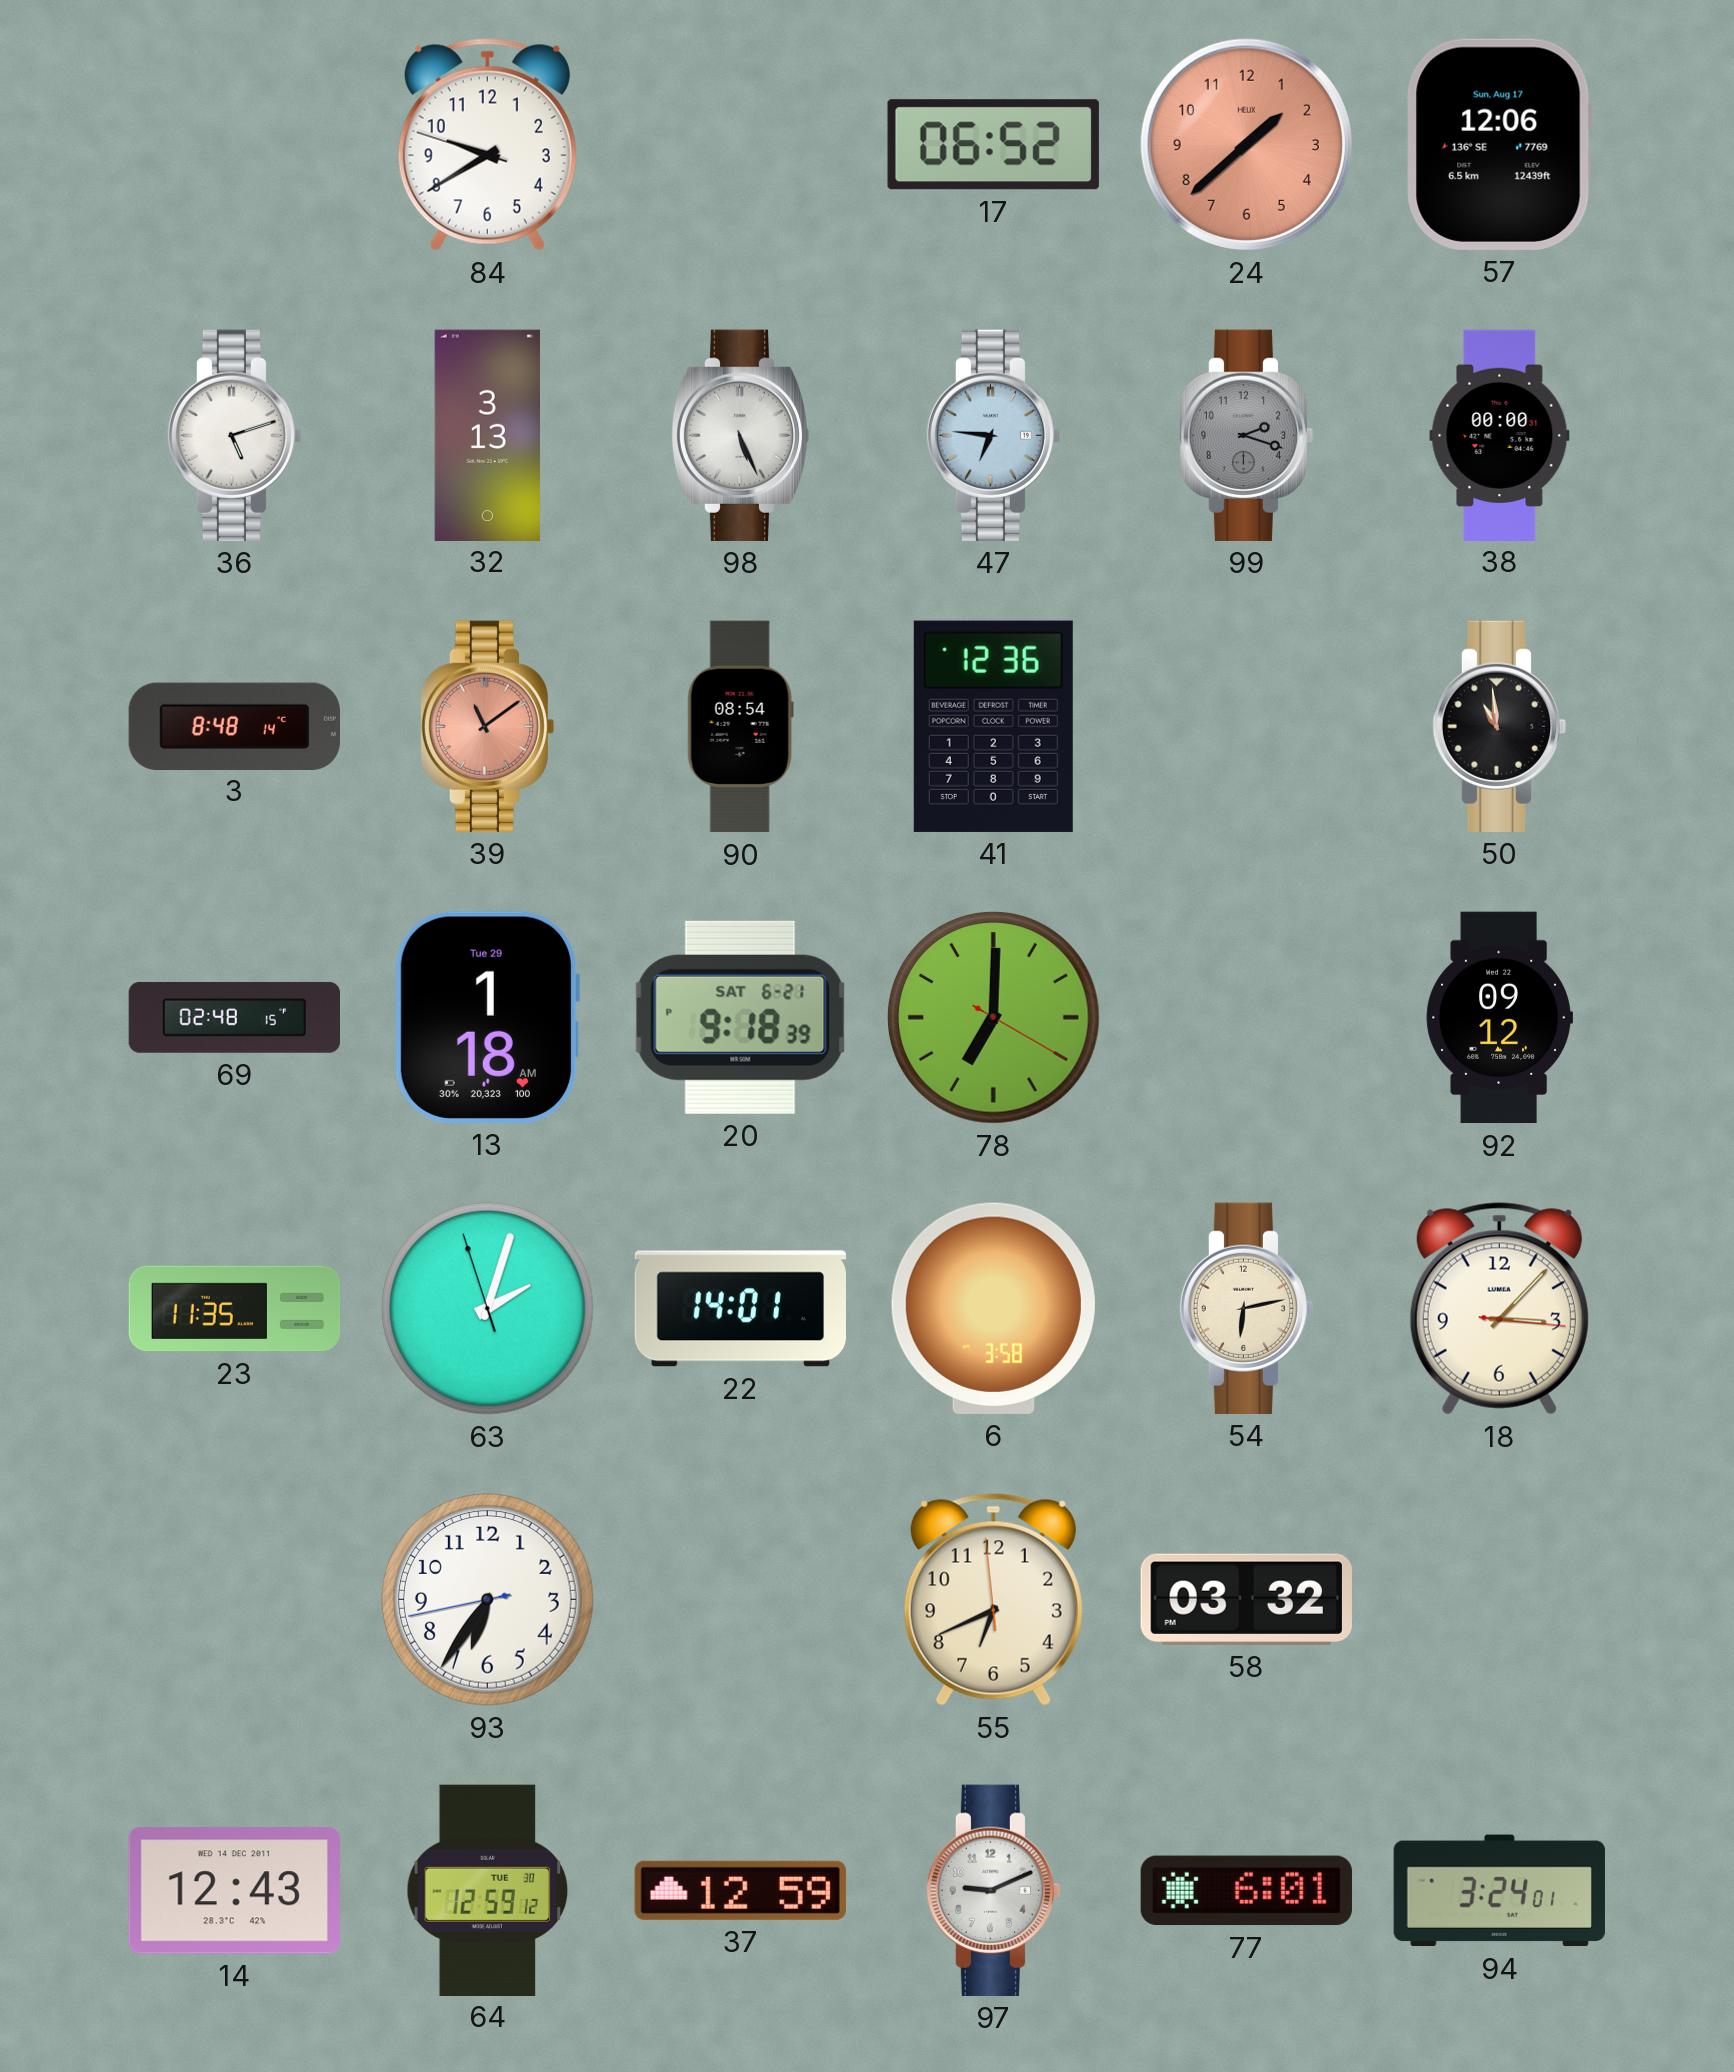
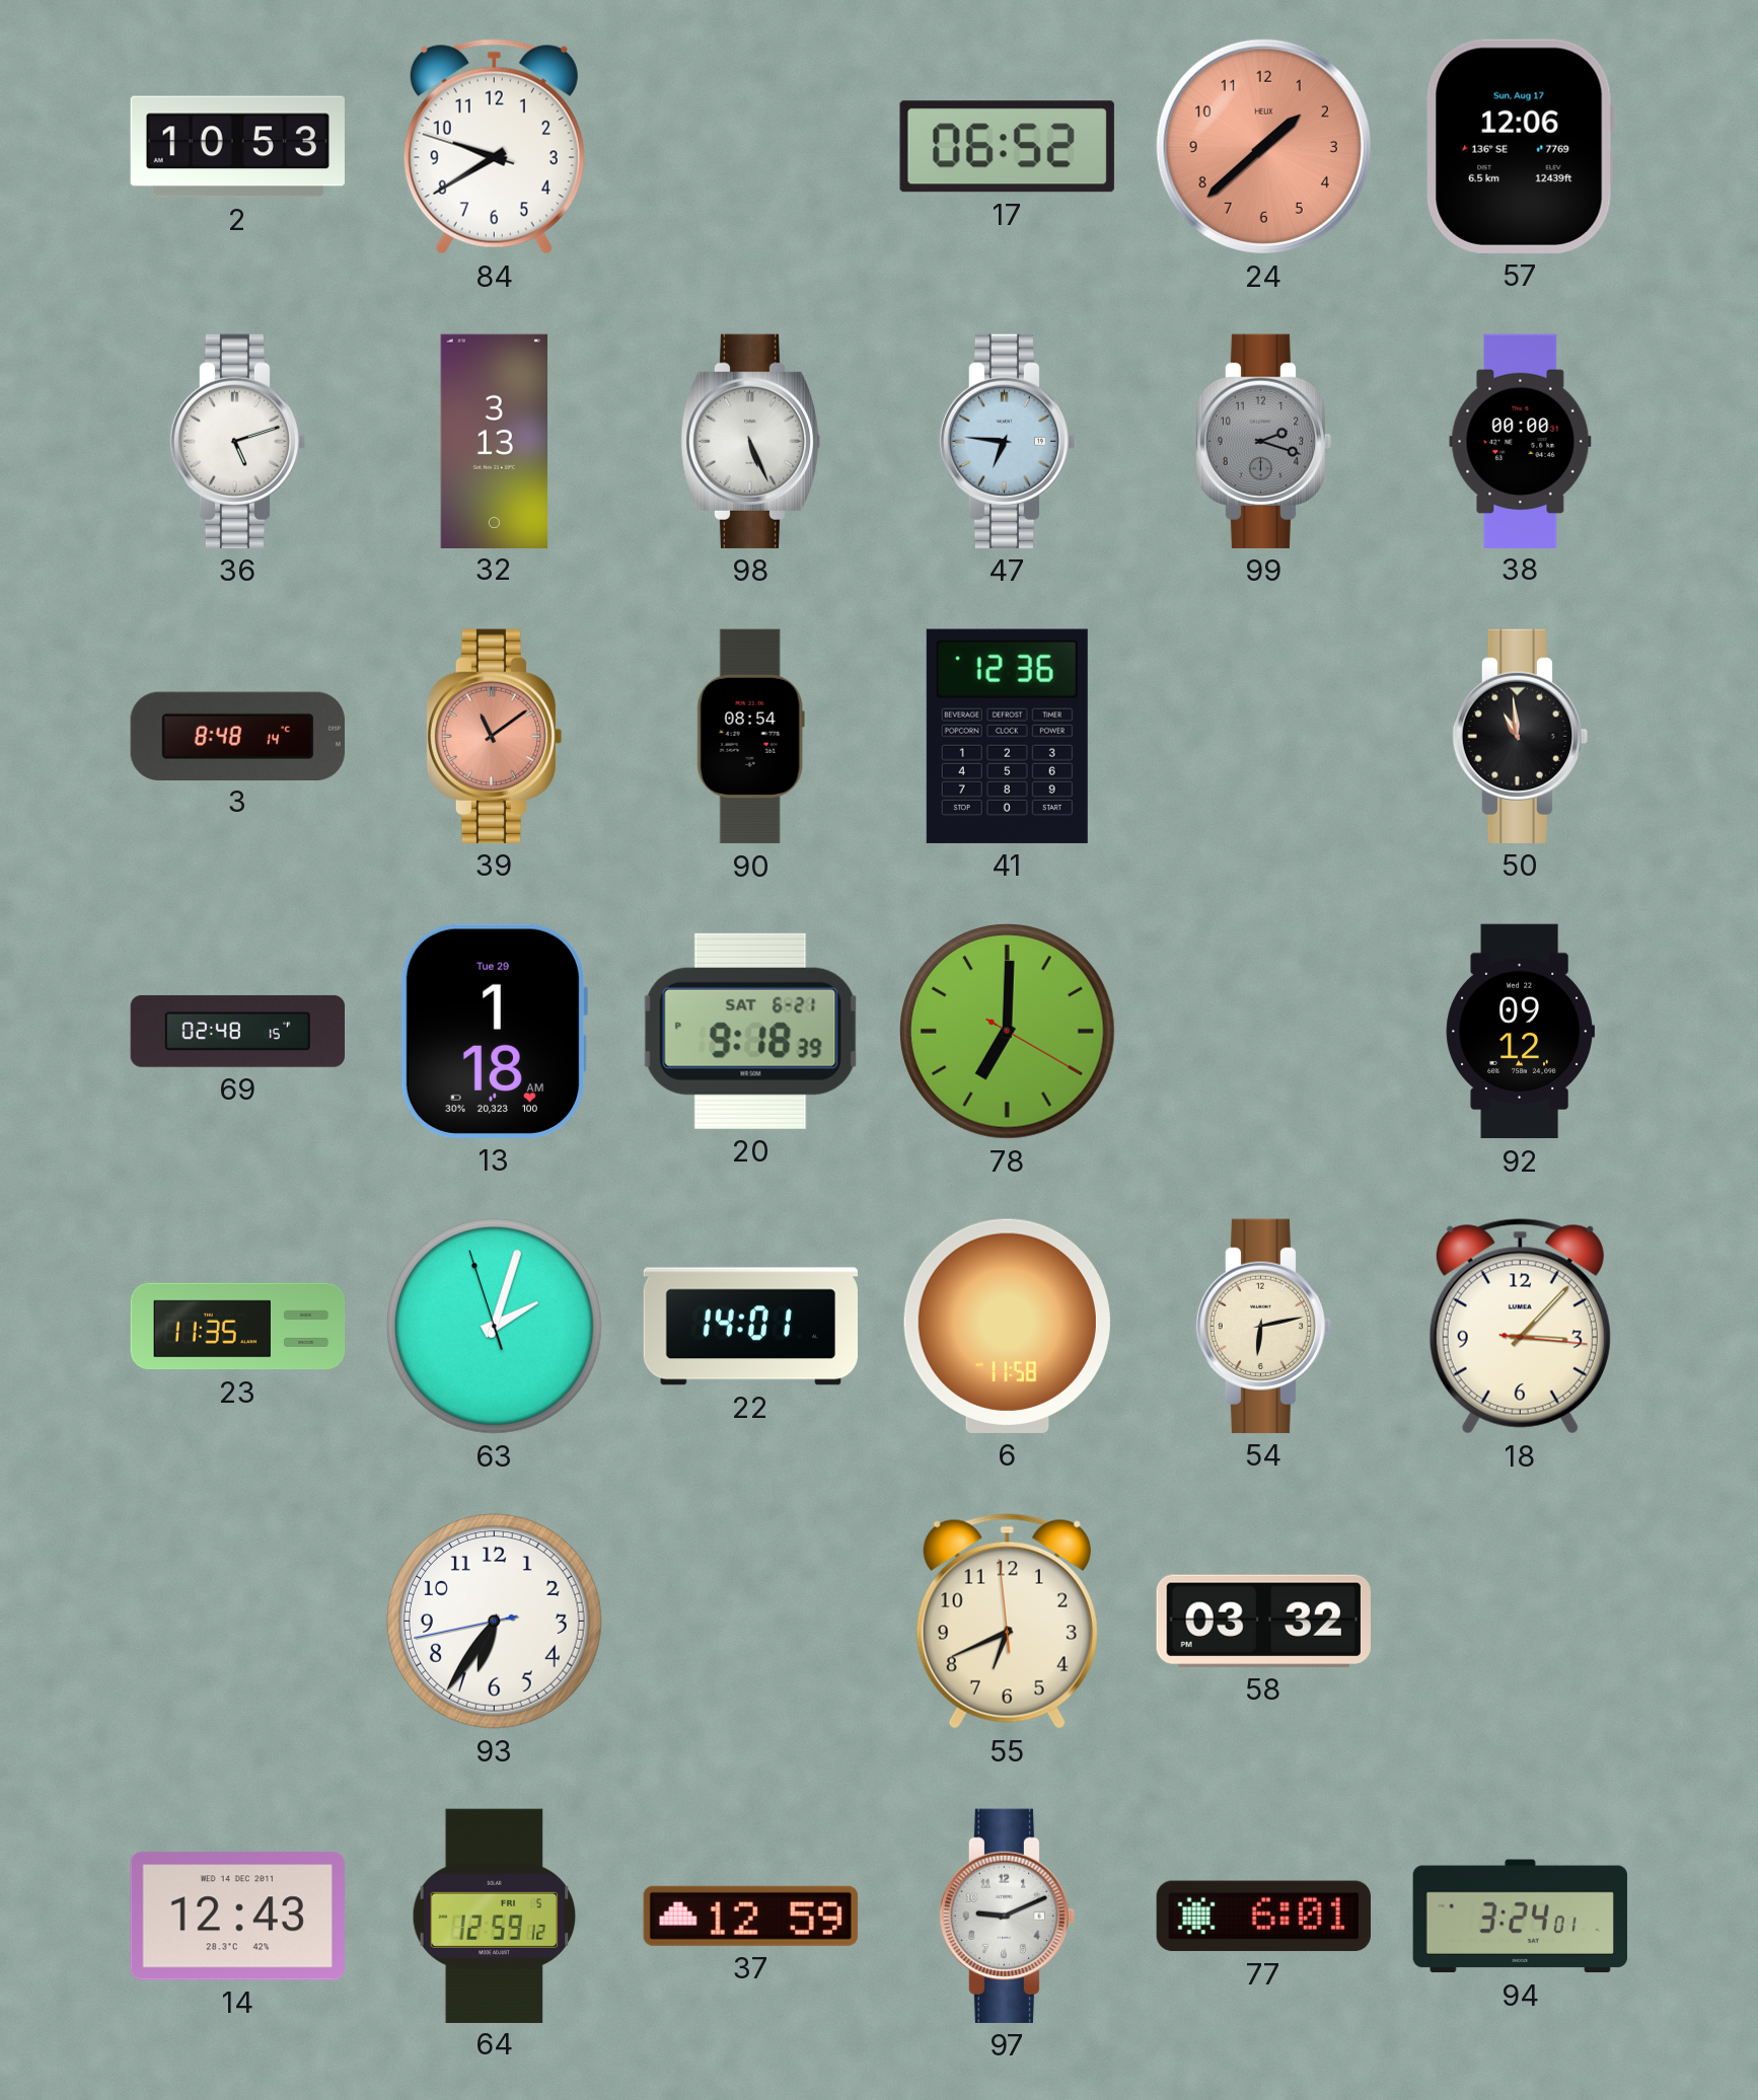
2: none -> 10:53 (237, 147)
6: 3:58 -> 11:58 (1007, 1326)
64 date: TUE 30 -> FRI 5 (495, 1916)
